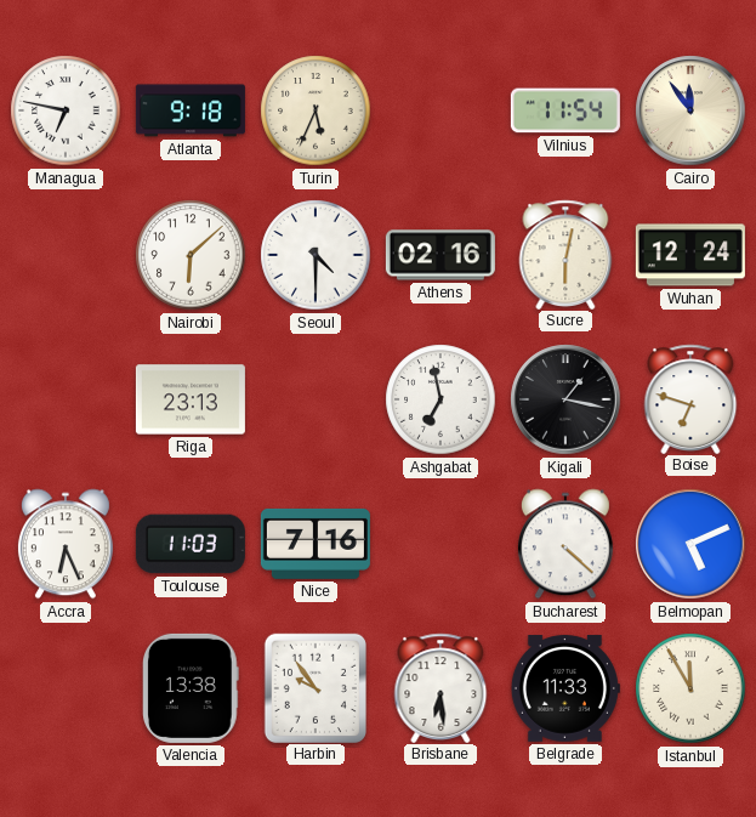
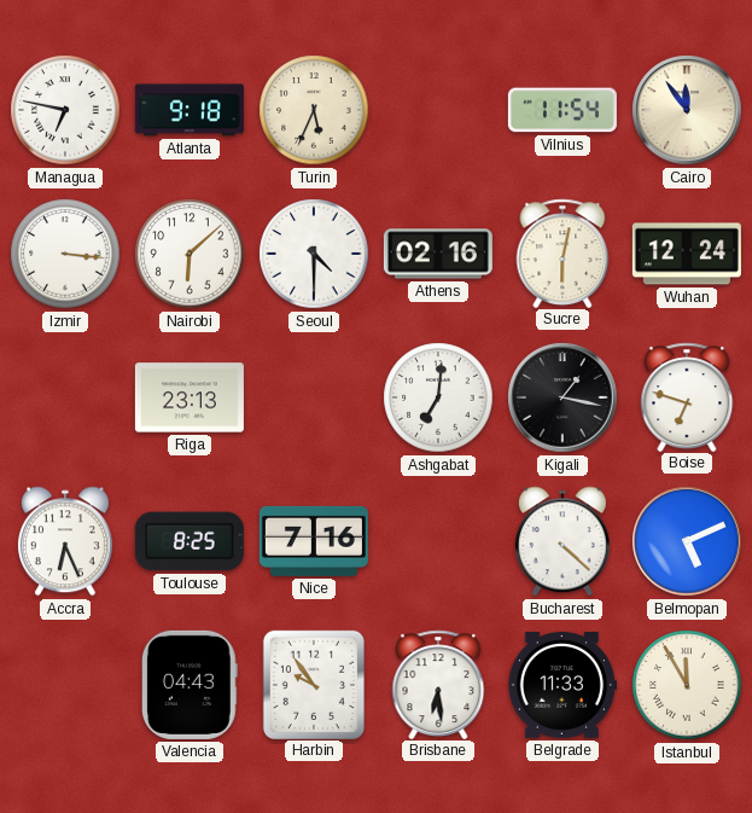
Izmir: none -> 3:16 (65, 254)
Ashgabat: 6:58 -> 7:01 (438, 397)
Toulouse: 11:03 -> 8:25 (190, 541)
Valencia: 13:38 -> 04:43 (191, 685)
